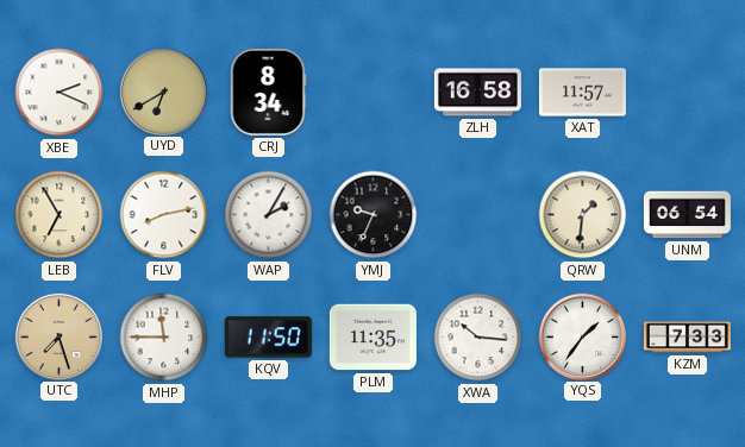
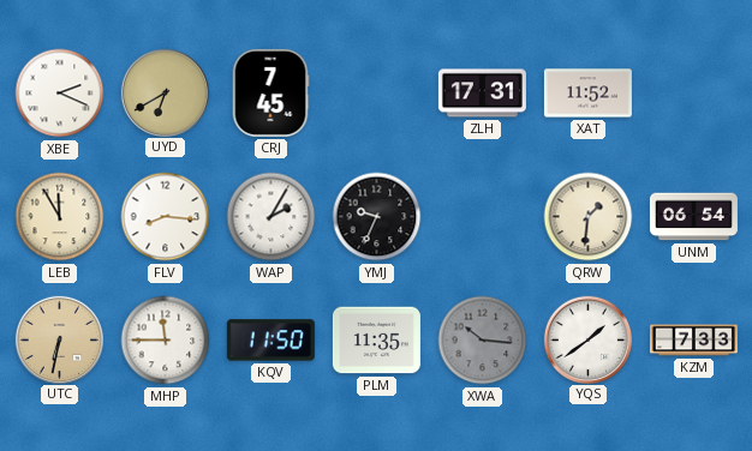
CRJ: 8:34 -> 7:45 (270, 92)
ZLH: 16:58 -> 17:31 (482, 94)
XAT: 11:57 -> 11:52 (587, 94)
LEB: 6:55 -> 11:55 (60, 217)
FLV: 8:13 -> 8:16 (166, 217)
UTC: 7:27 -> 6:32 (59, 339)
XWA dial: white -> grey (483, 341)
YQS: 1:36 -> 1:39 (587, 339)
